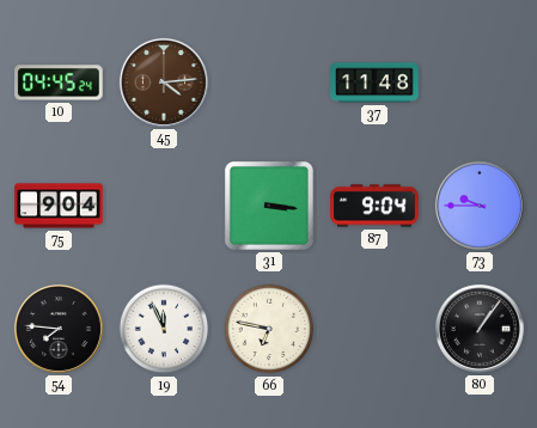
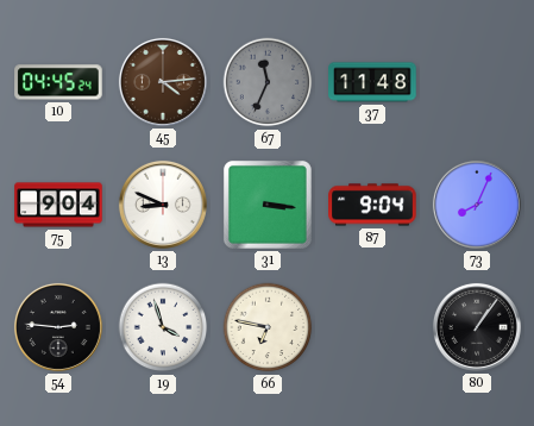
67: none -> 11:34 (268, 82)
13: none -> 8:49 (163, 205)
73: 9:45 -> 8:04 (477, 205)
54: 7:46 -> 2:46 (58, 327)
19: 11:56 -> 3:57 (163, 327)
